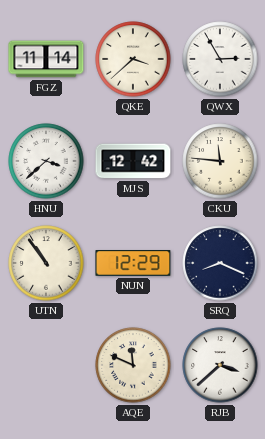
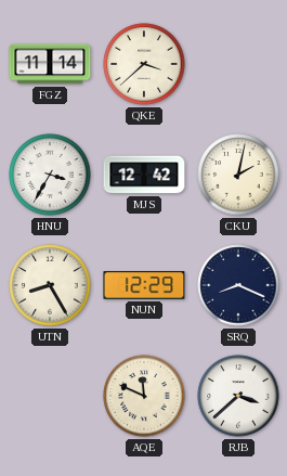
QWX: 2:55 -> none (220, 59)
HNU: 3:38 -> 3:35 (50, 175)
CKU: 11:46 -> 2:02 (238, 175)
UTN: 10:54 -> 8:25 (50, 285)
